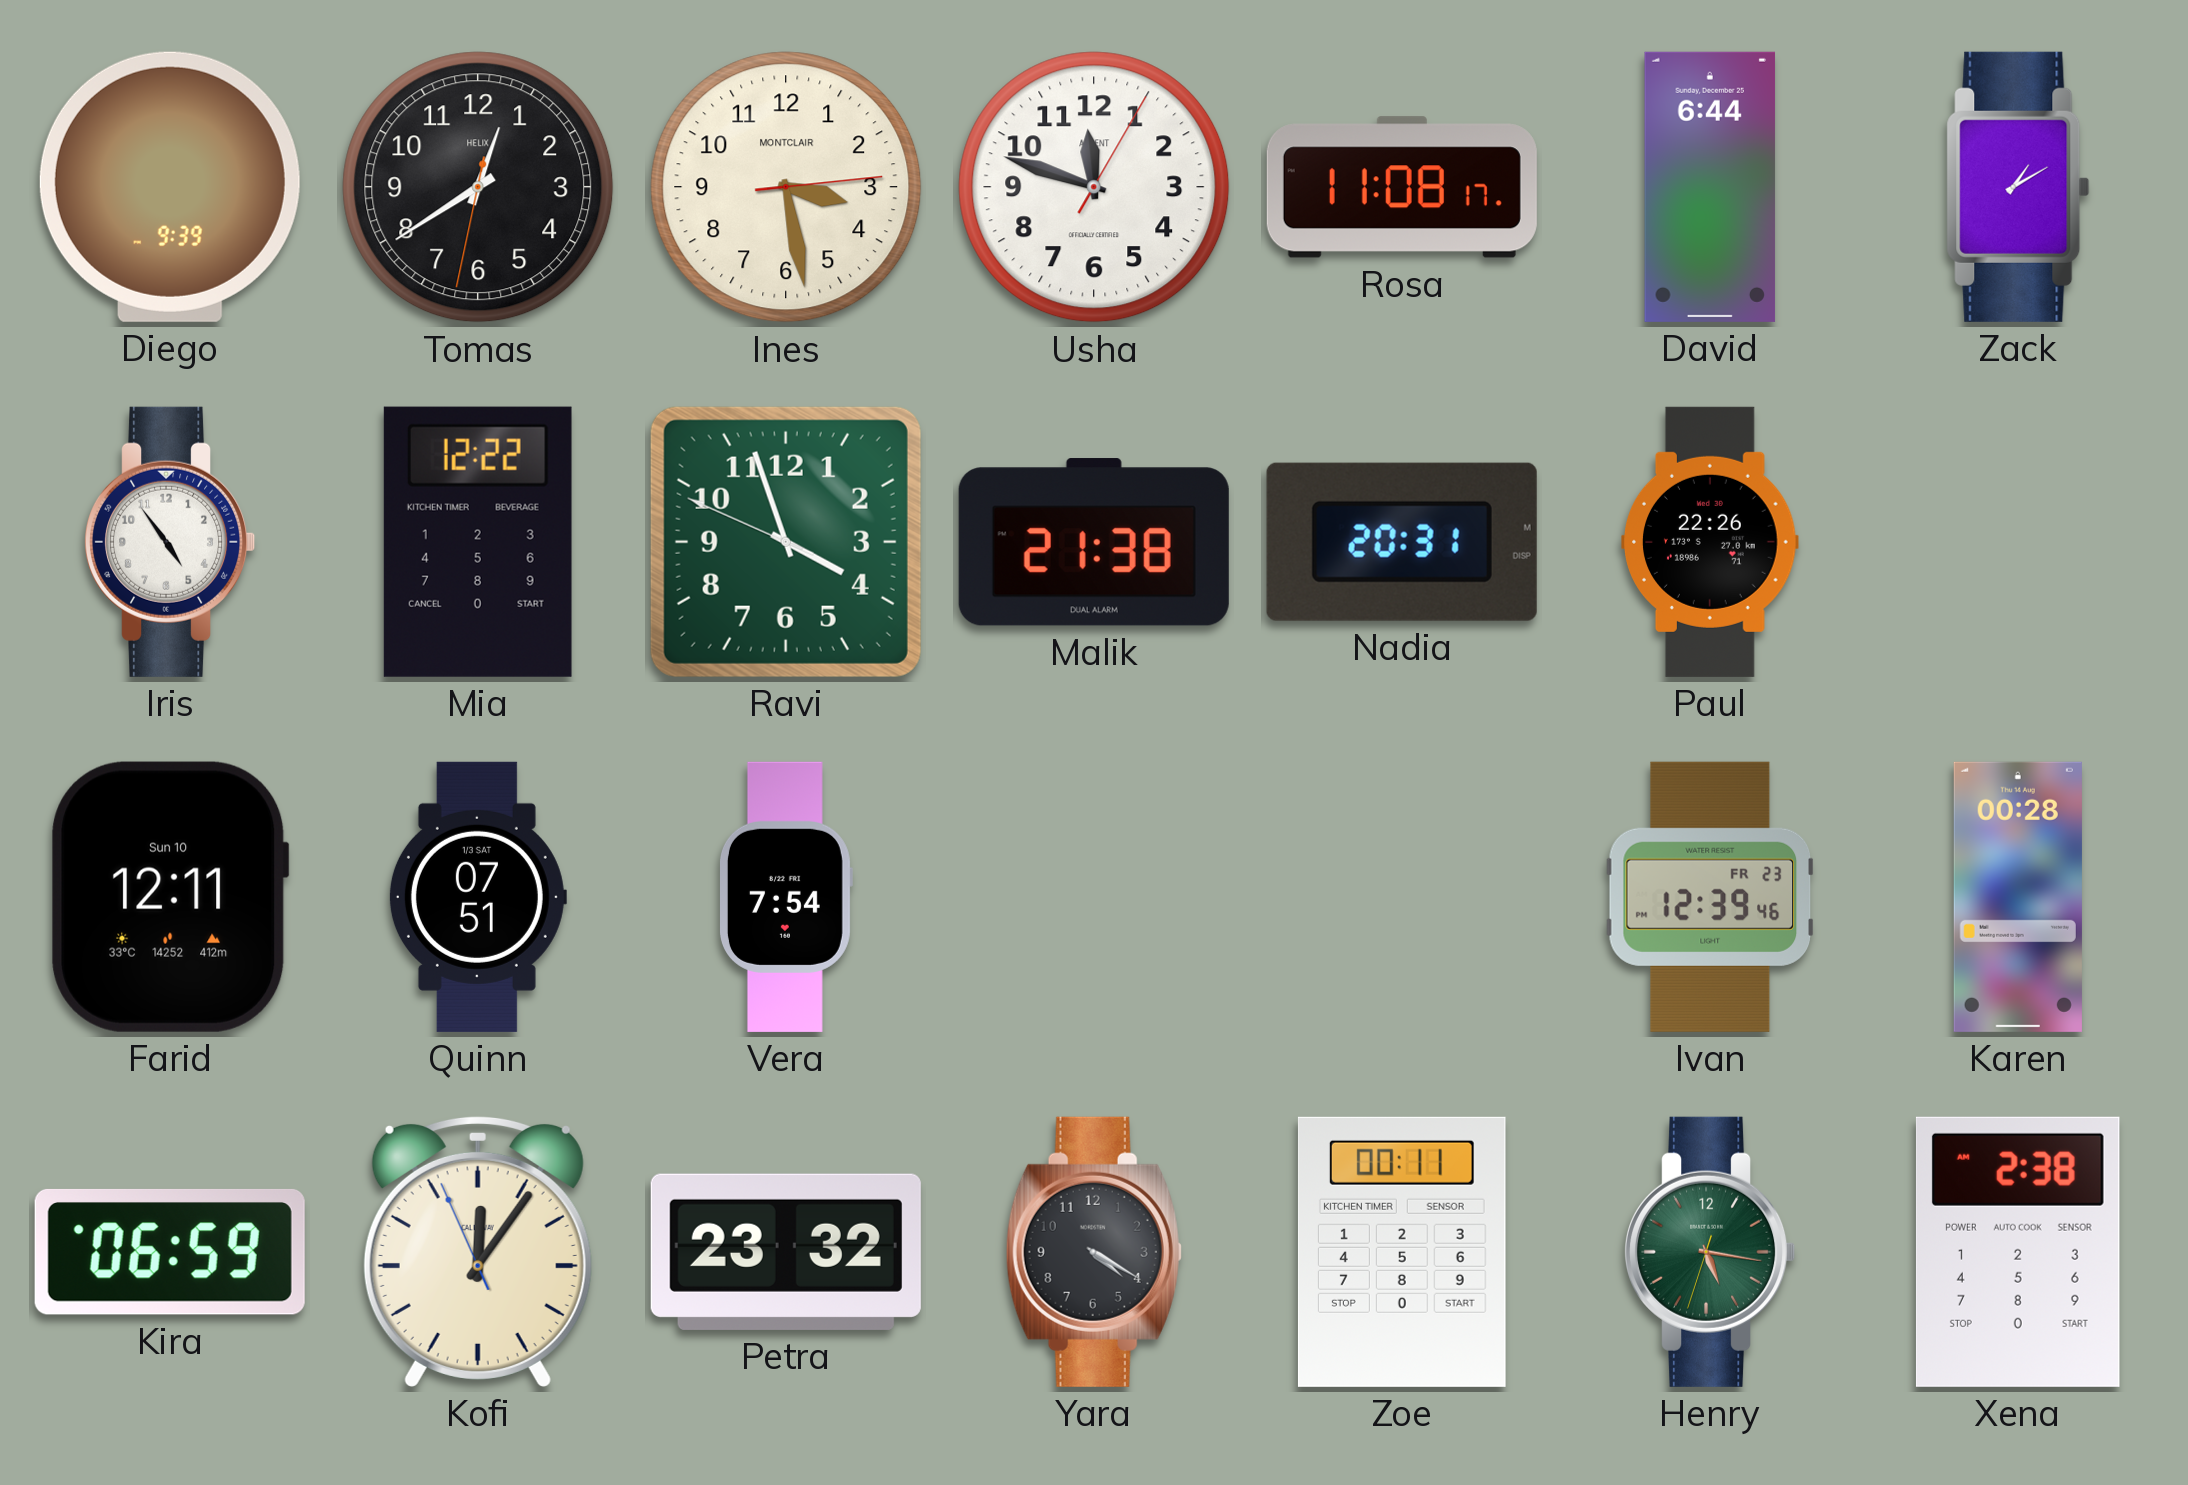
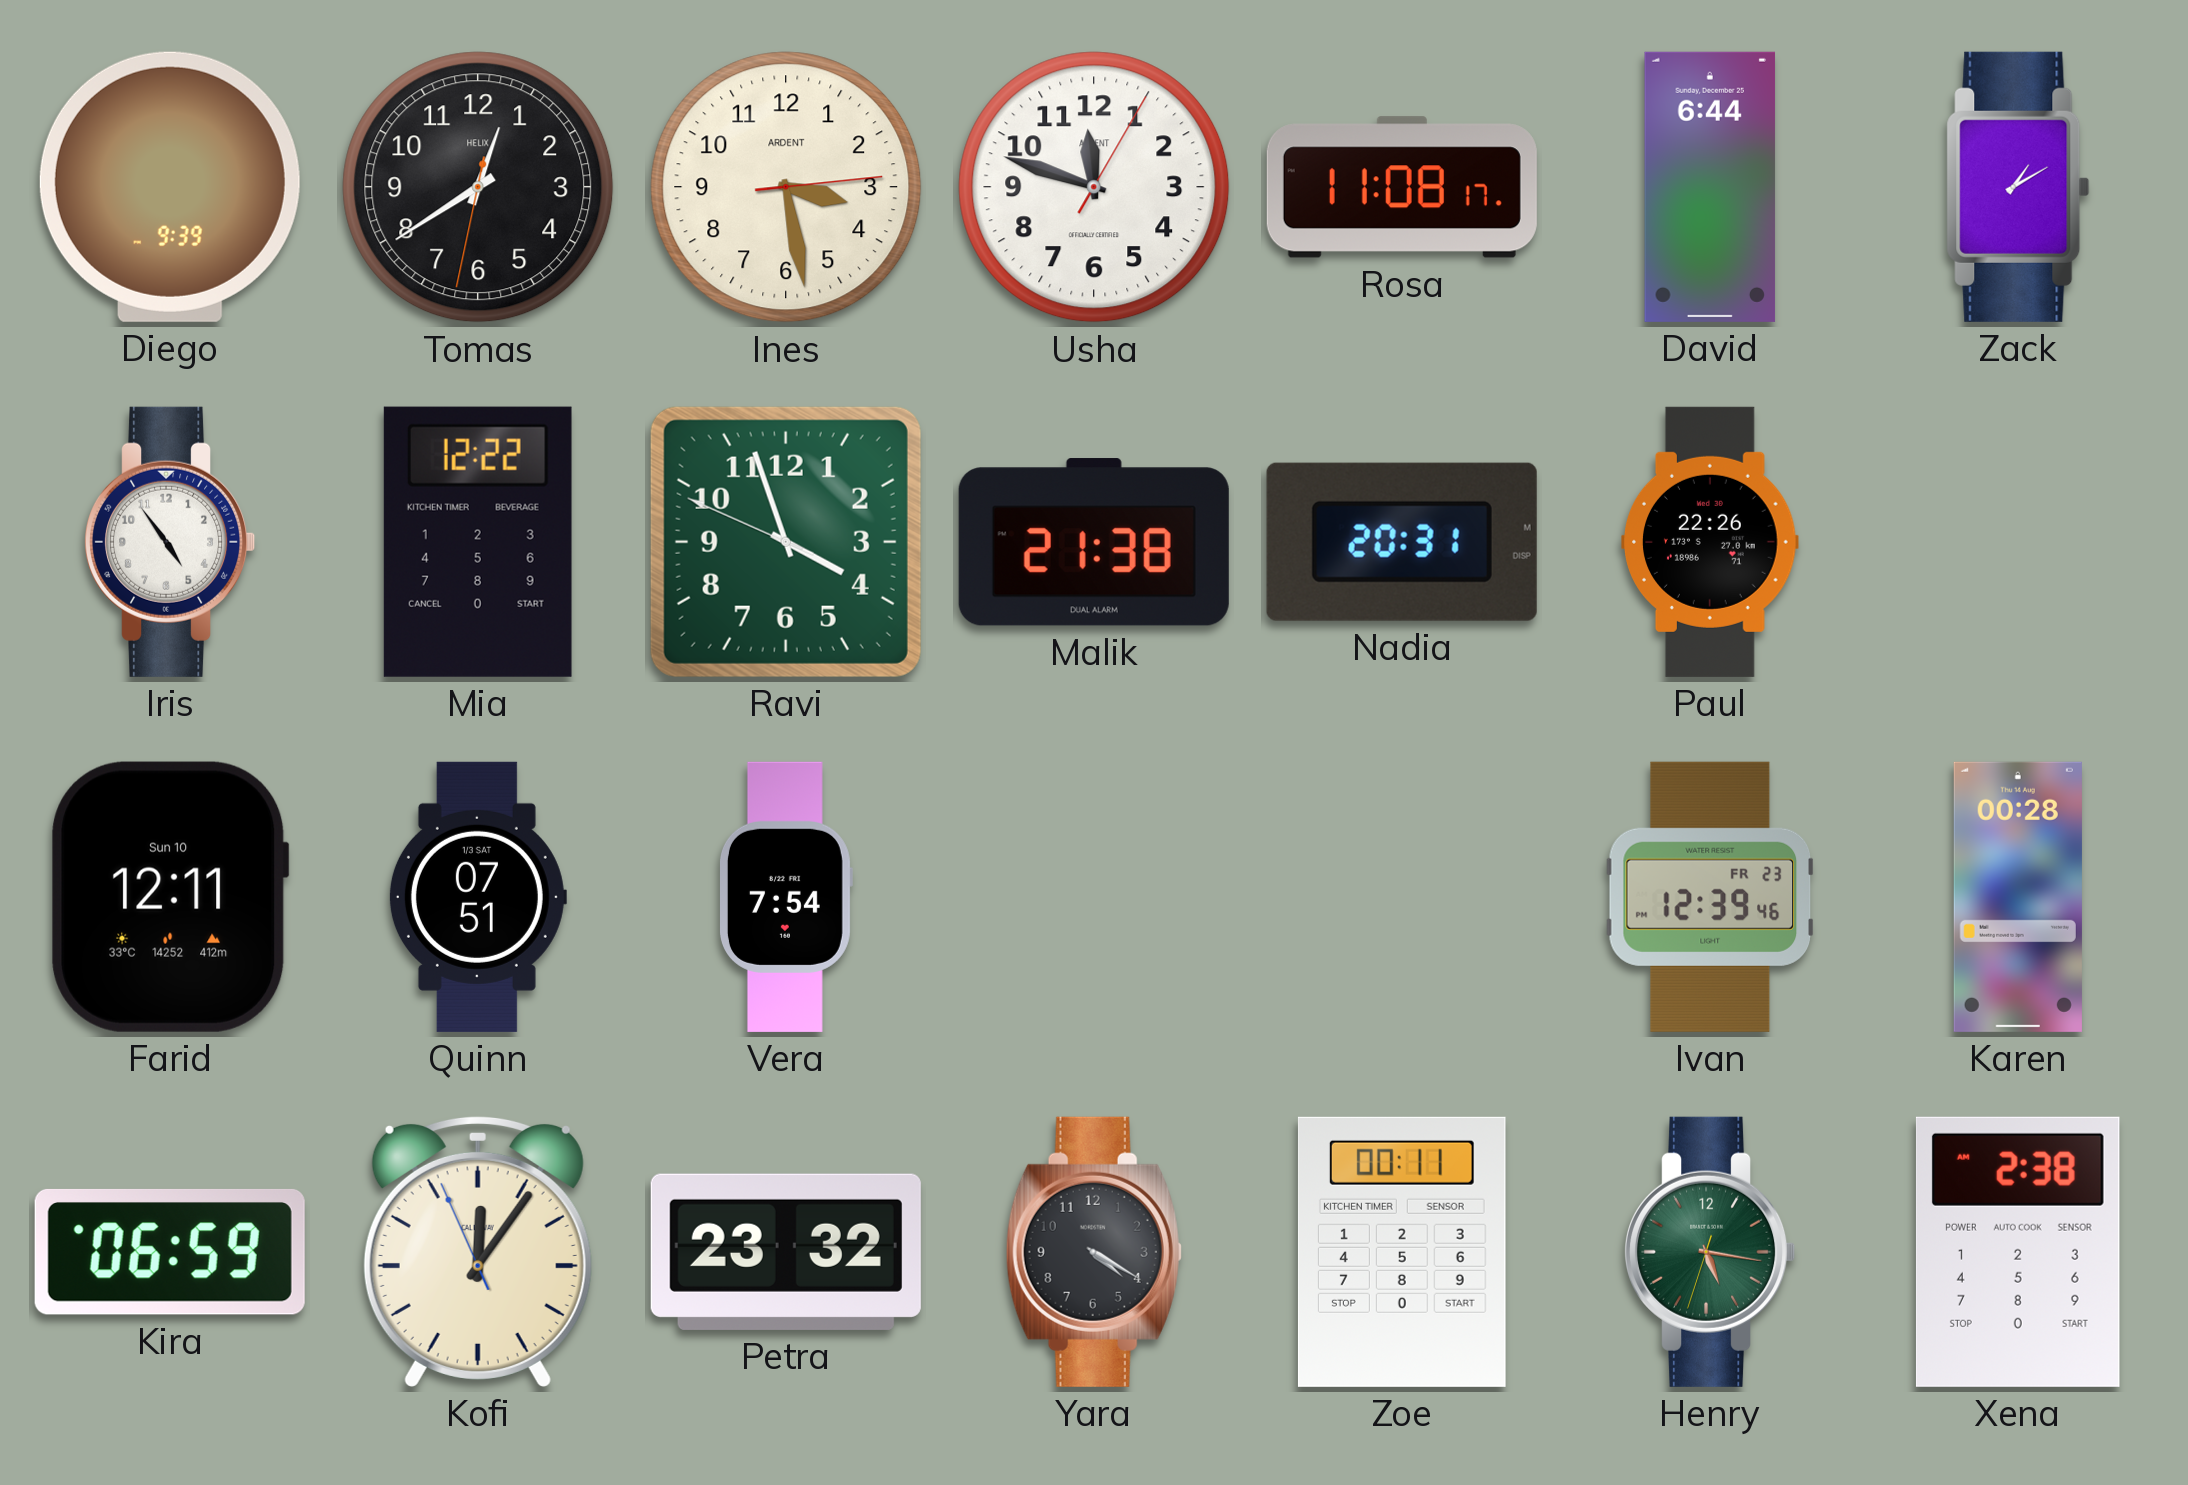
Ines brand: MONTCLAIR -> ARDENT (786, 187)
